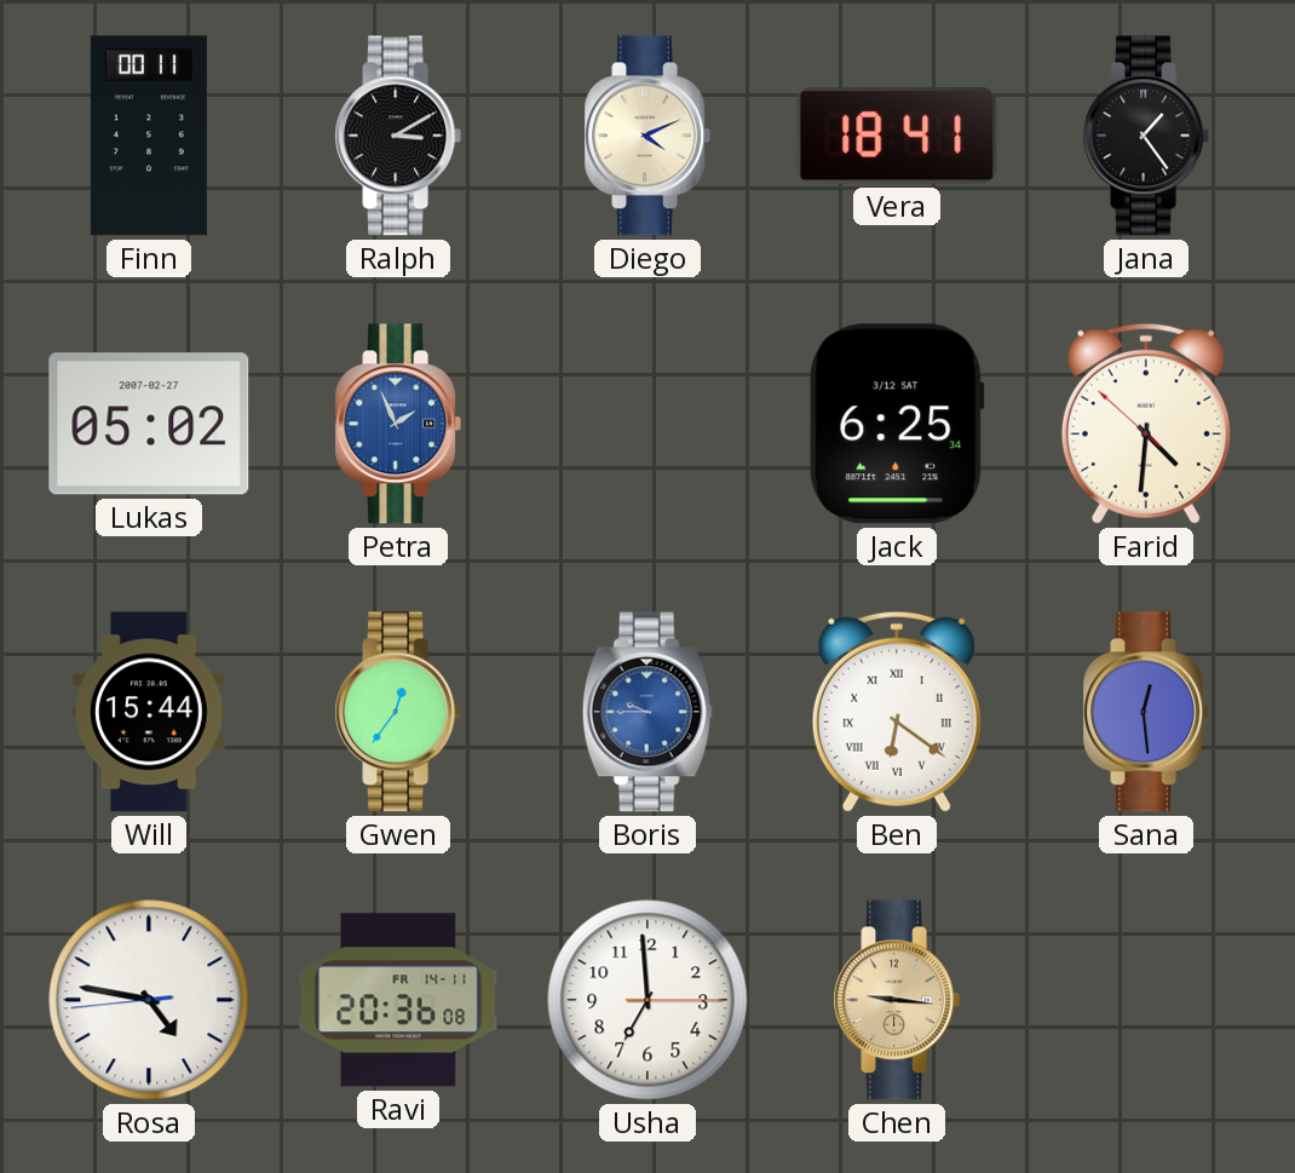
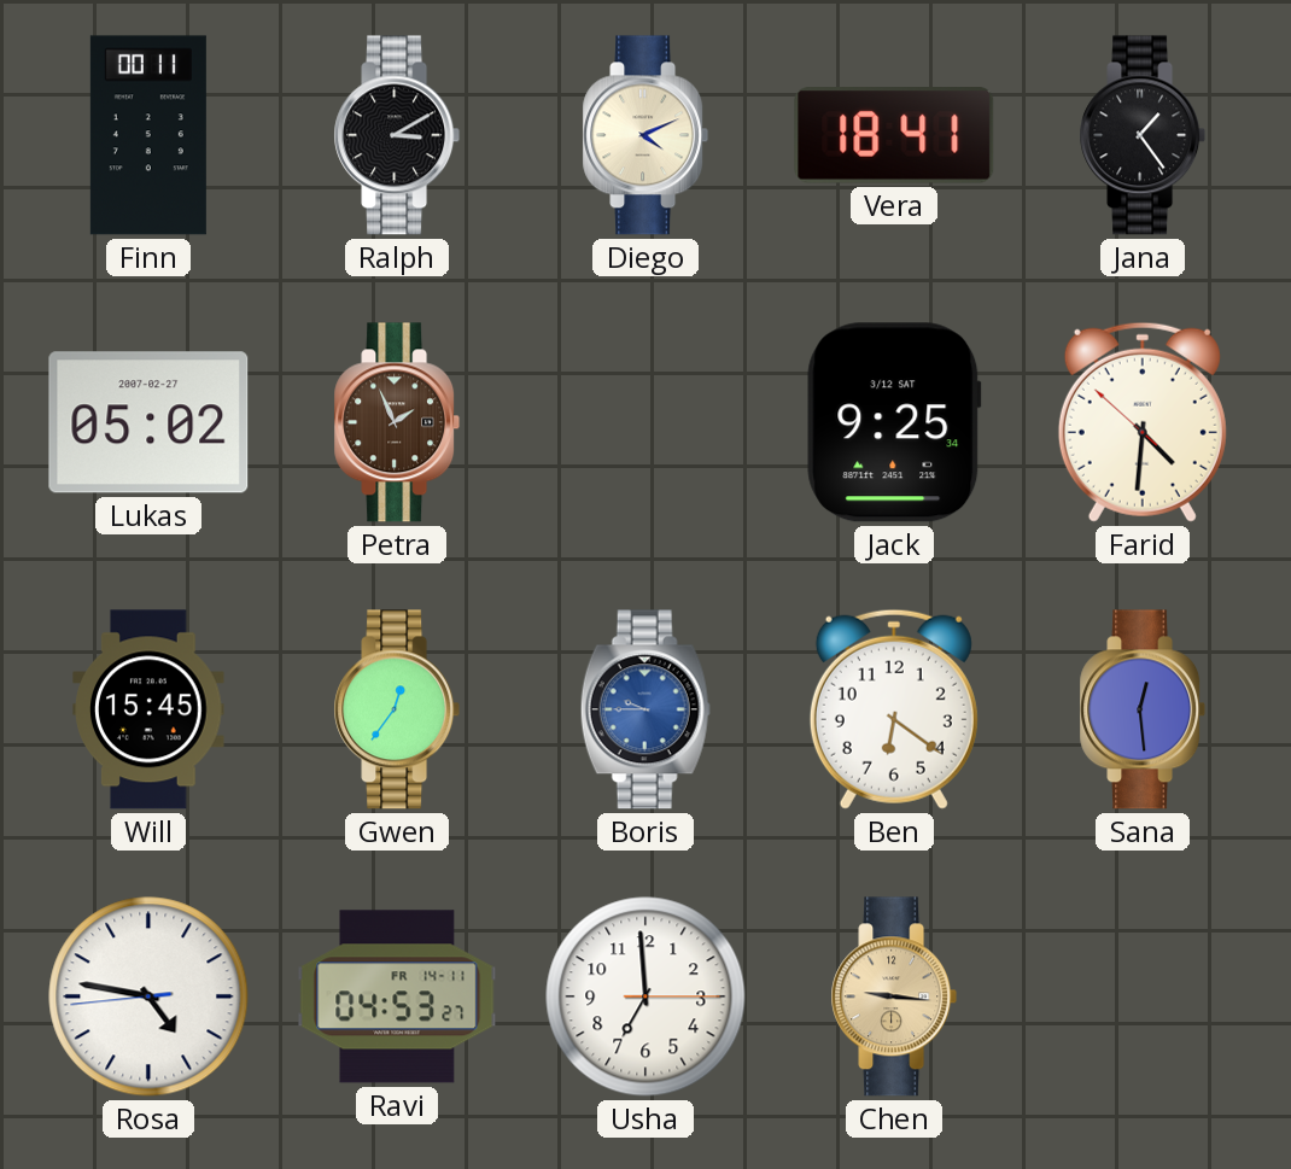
Petra dial: blue -> brown (397, 422)
Jack: 6:25 -> 9:25 (894, 422)
Will: 15:44 -> 15:45 (148, 709)
Ben numerals: Roman -> Arabic (894, 709)
Ravi: 20:36 -> 04:53 (397, 996)
